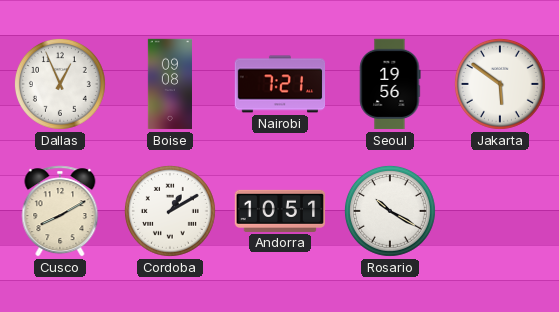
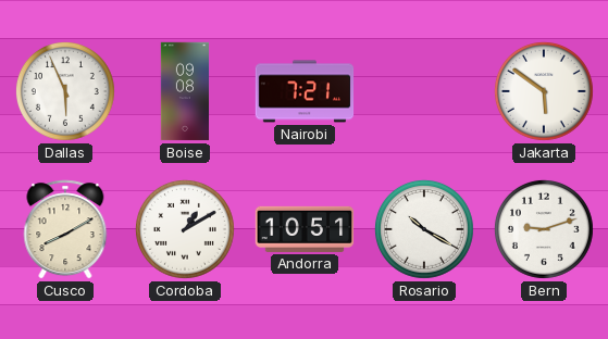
Dallas: 12:56 -> 5:56 (65, 91)
Seoul: 19:56 -> none (390, 84)
Bern: none -> 9:12 (544, 229)
